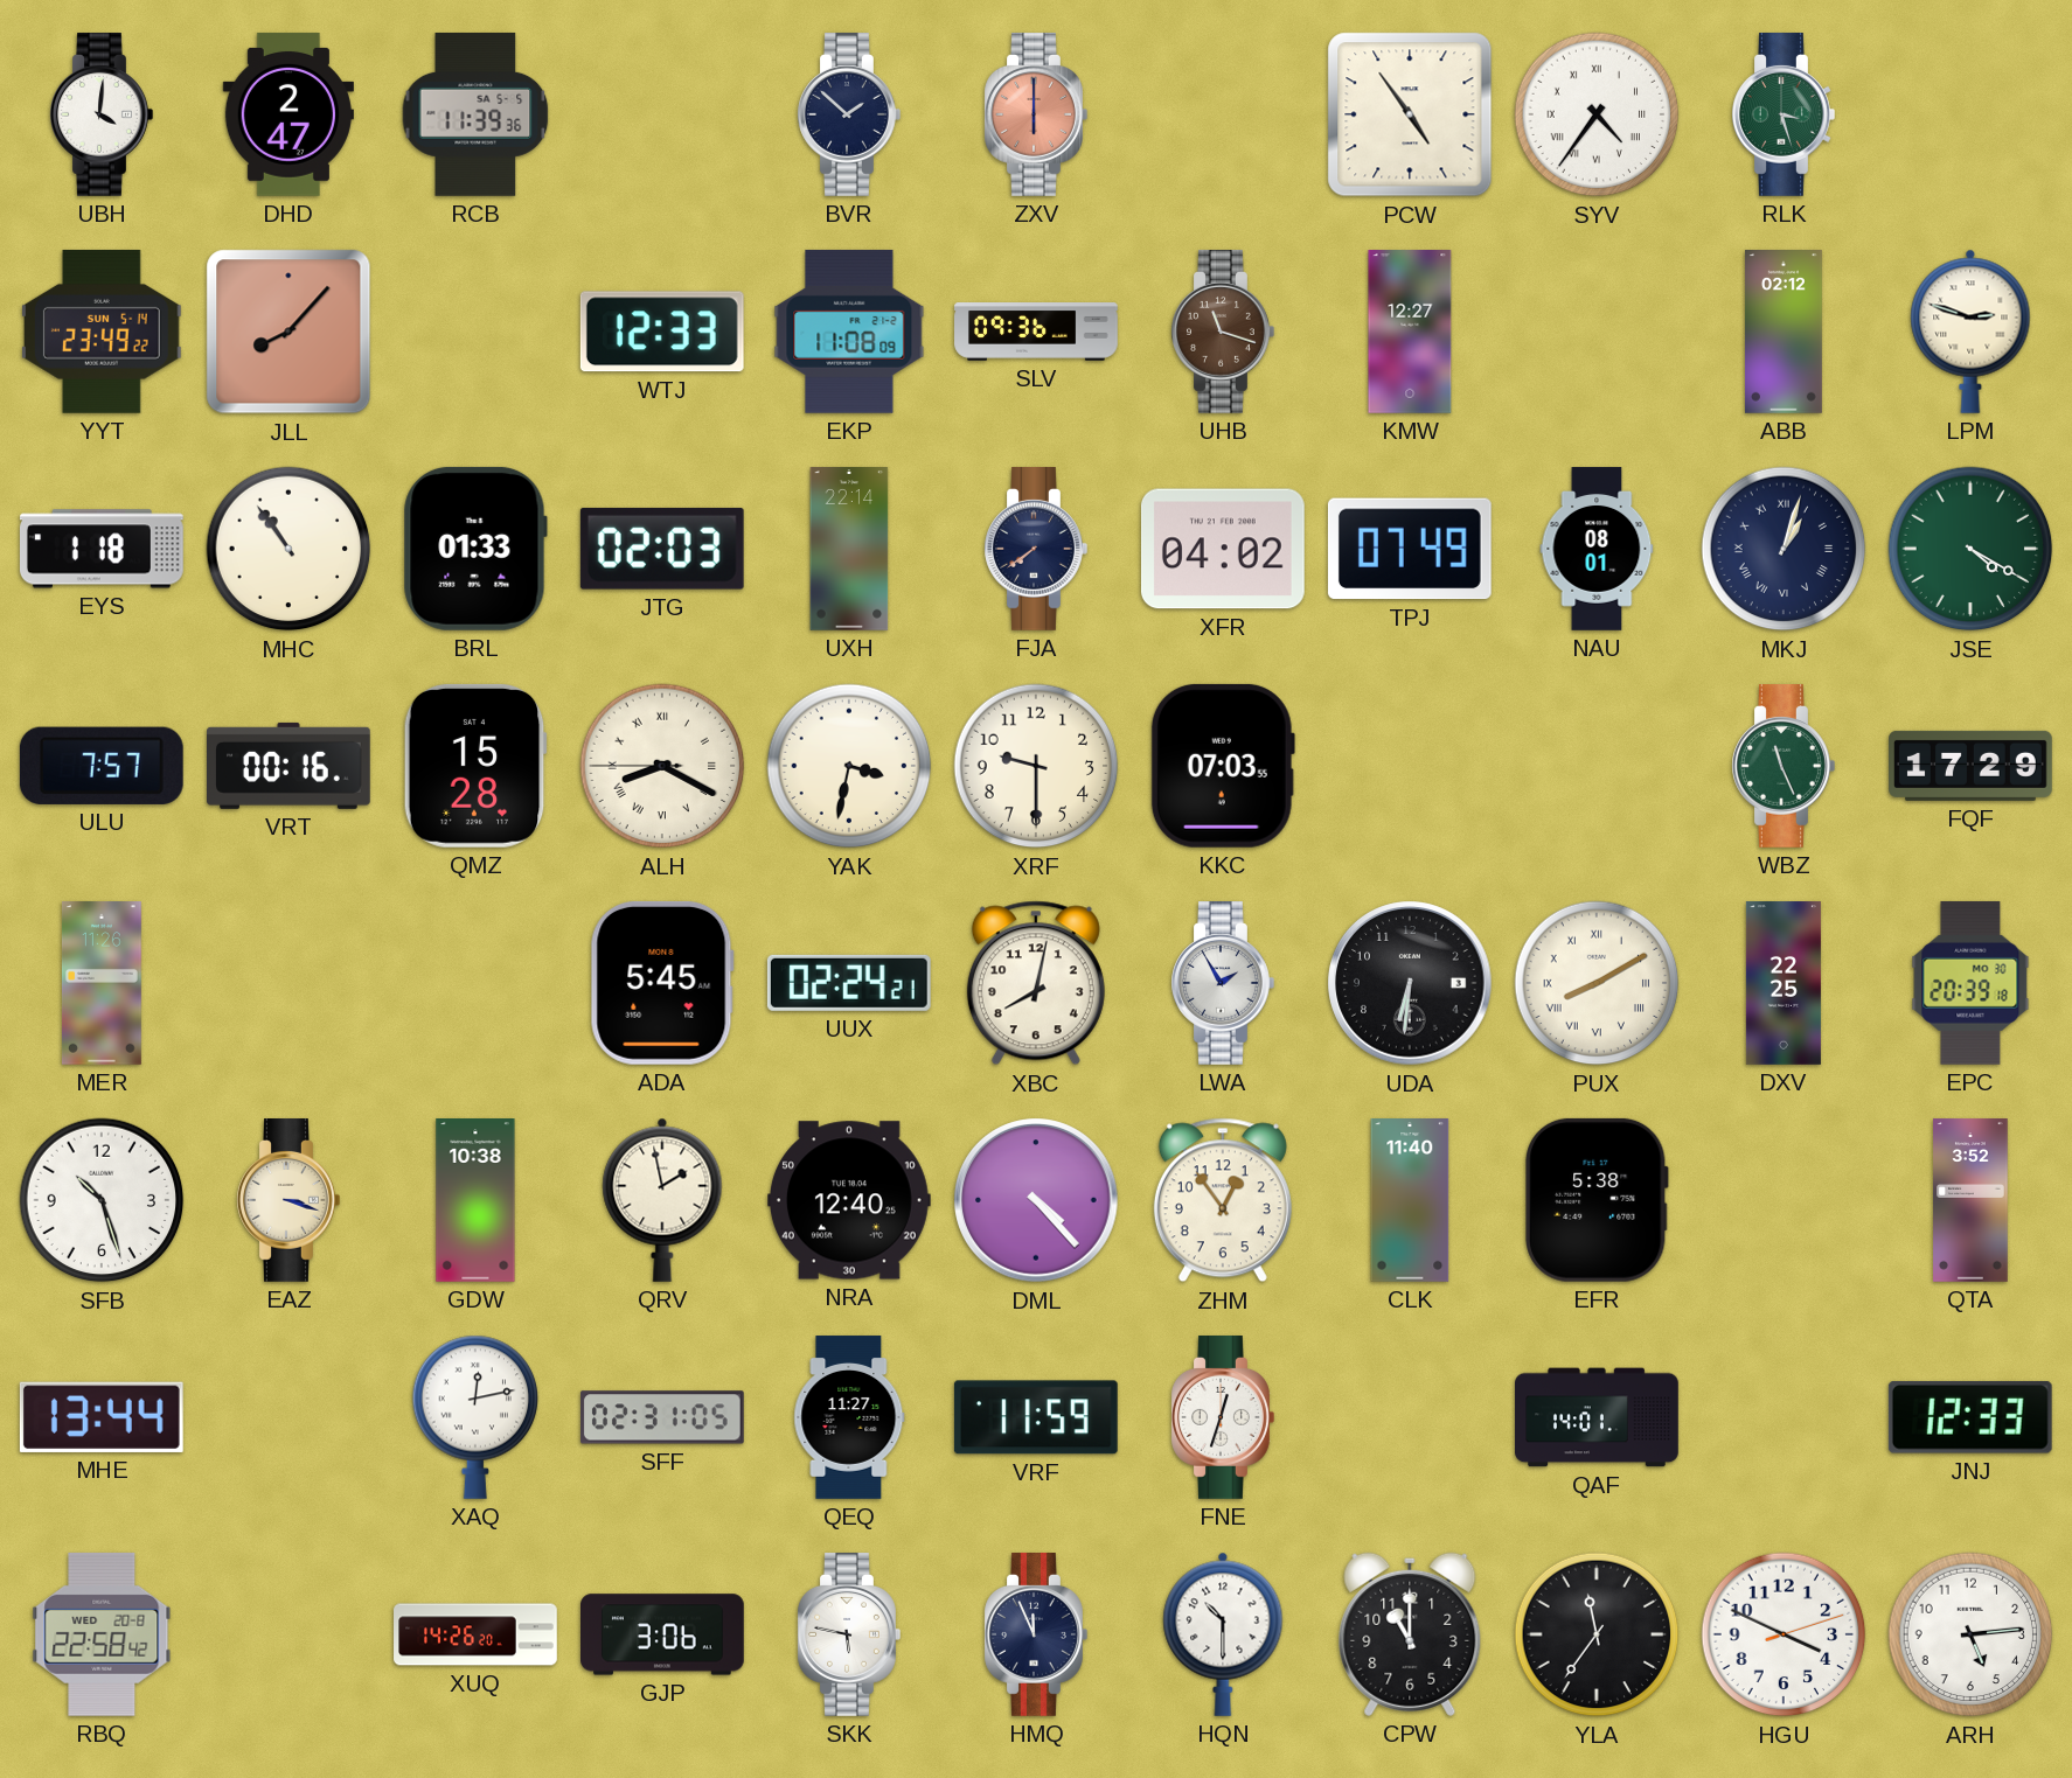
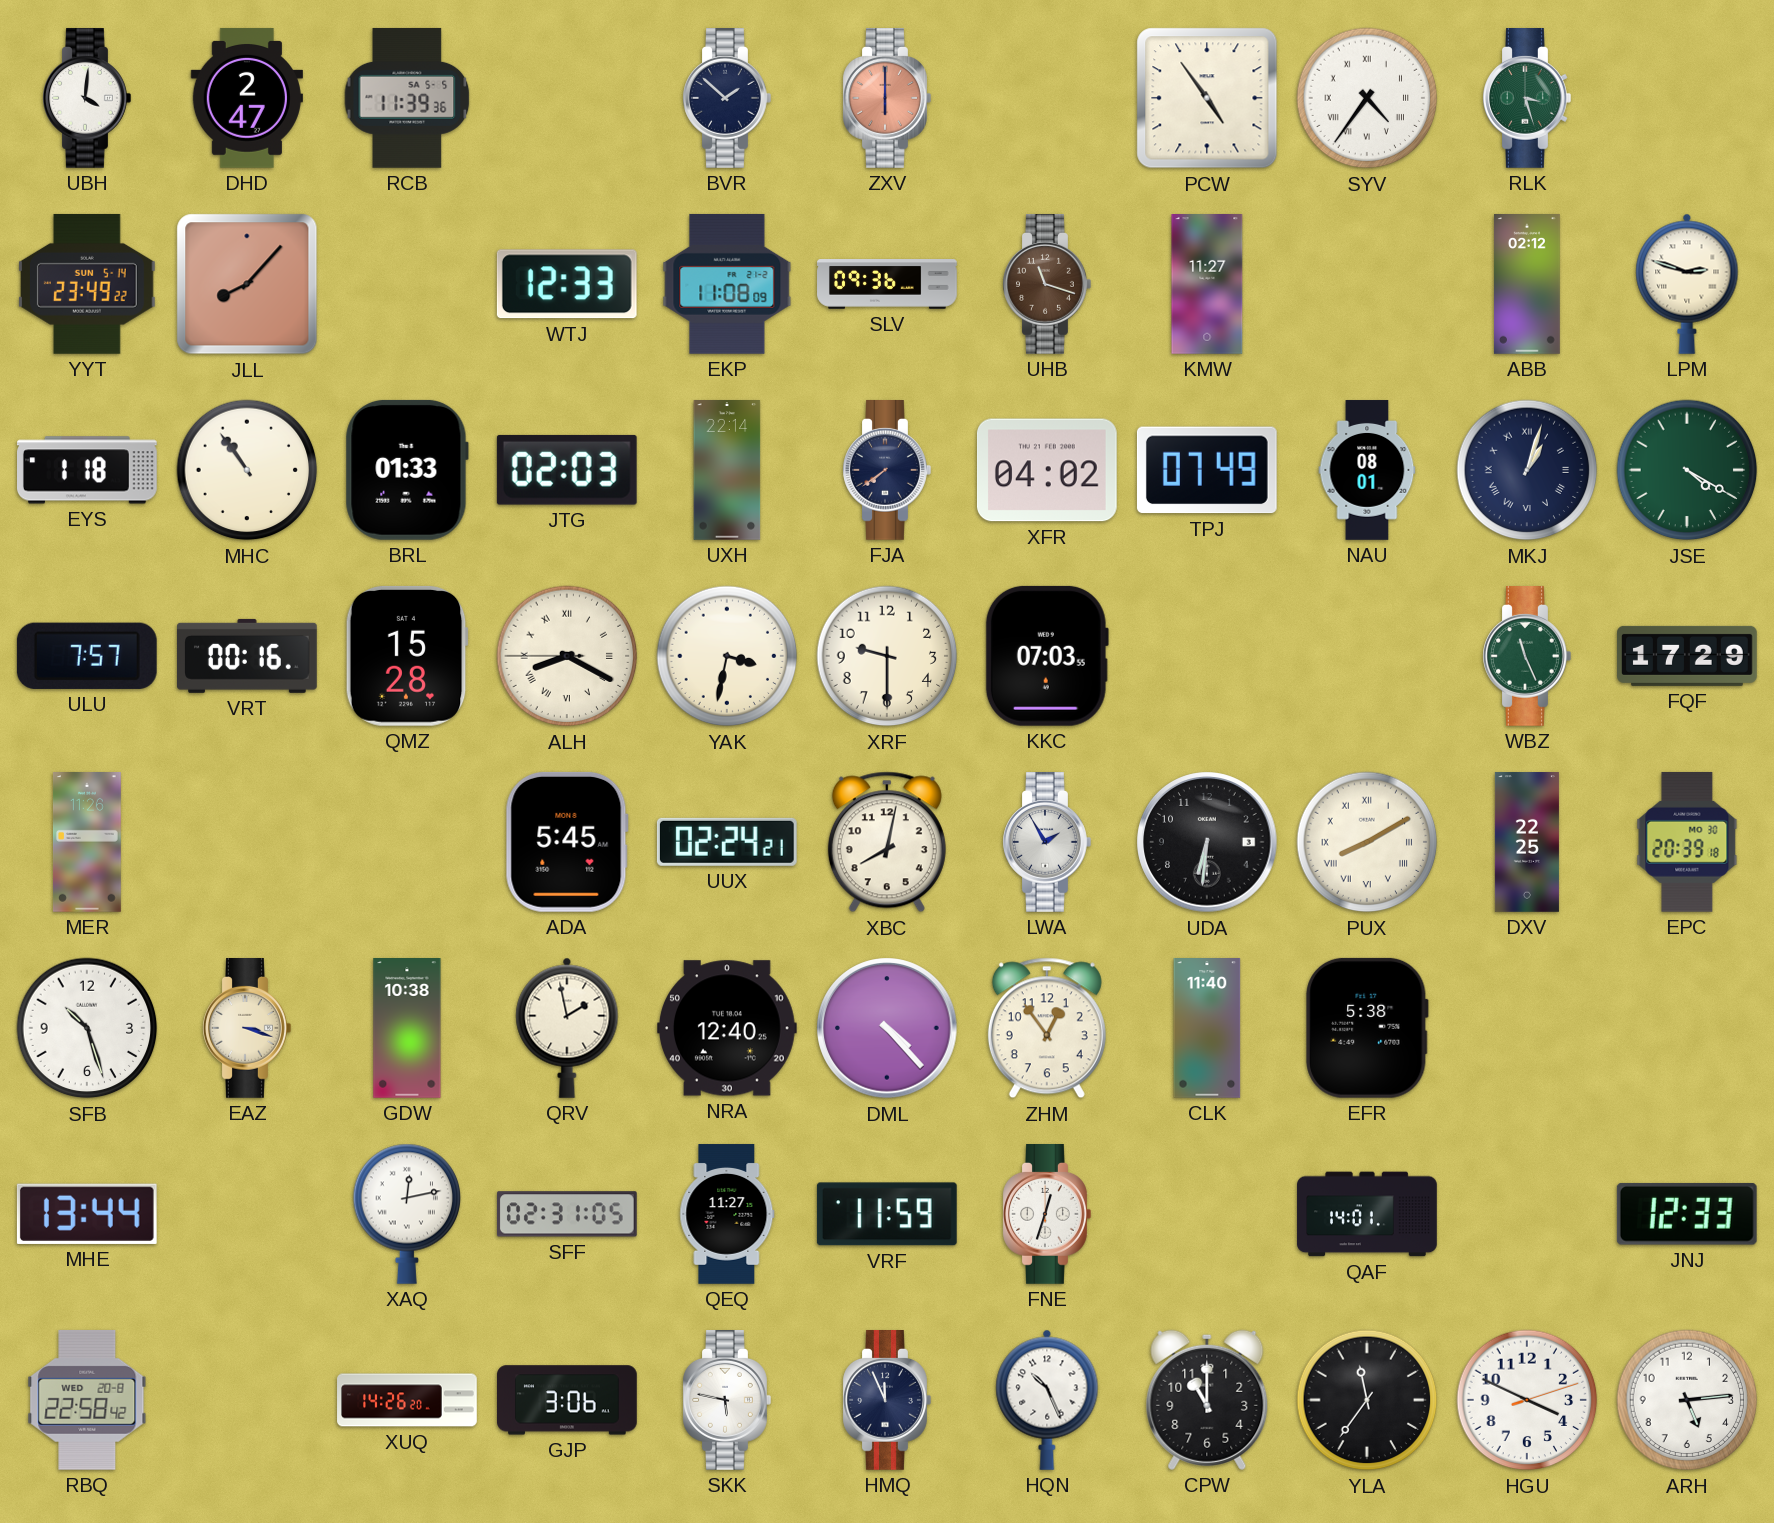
KMW: 12:27 -> 11:27 (1207, 285)
QTA: 3:52 -> none (1970, 1200)
HQN: 10:30 -> 10:26 (1047, 1400)
